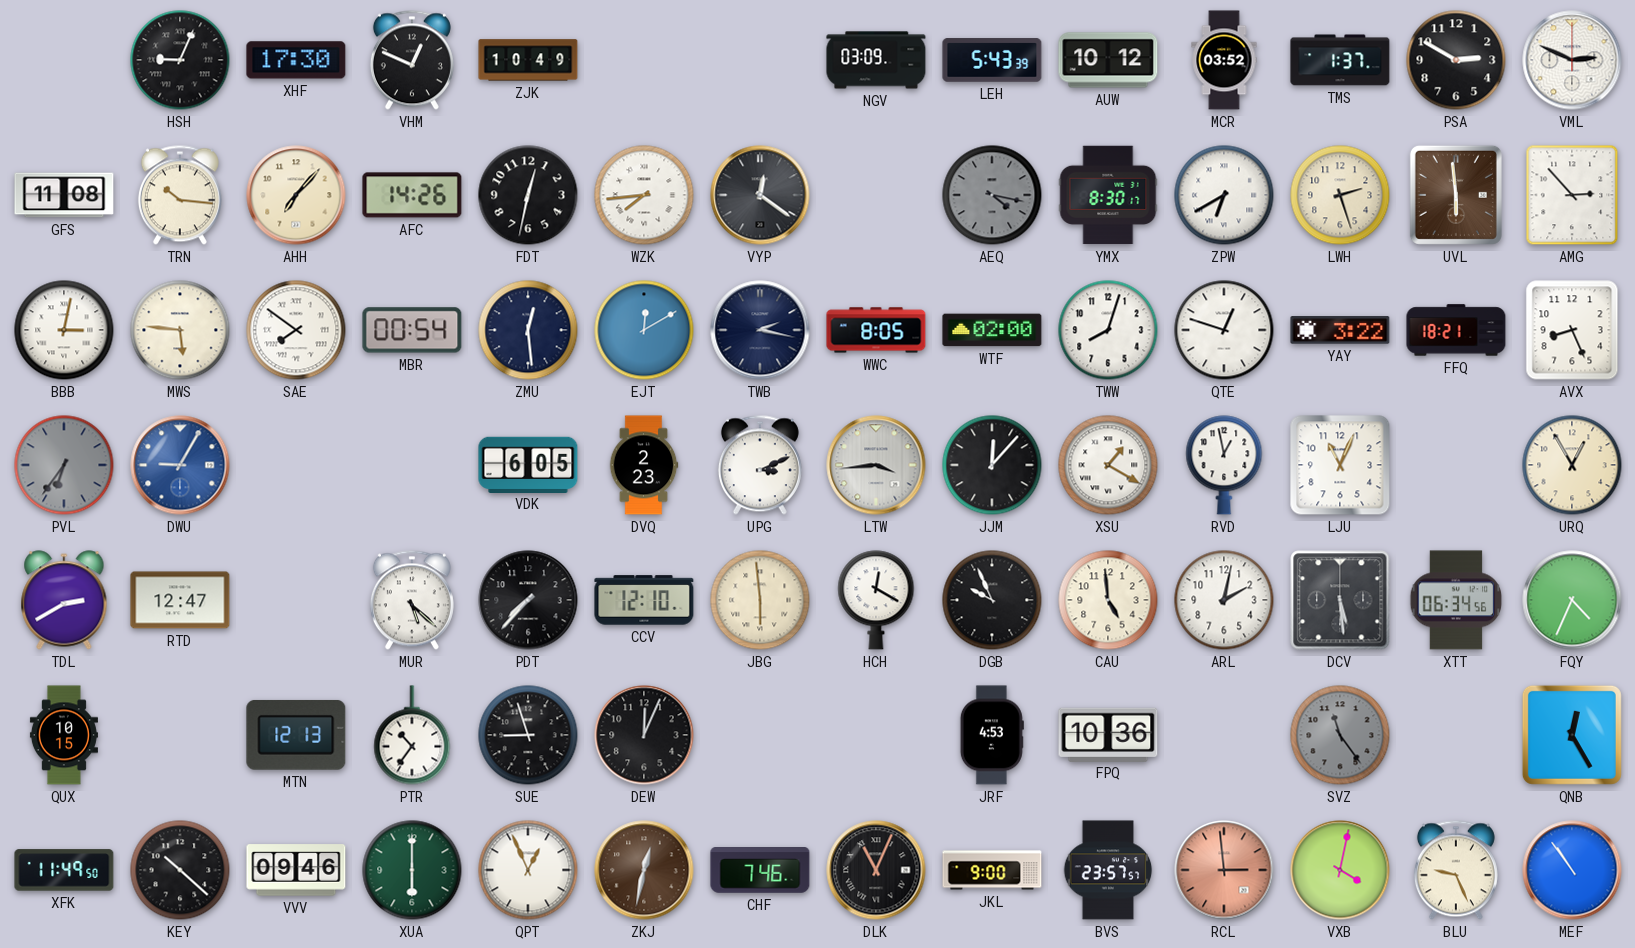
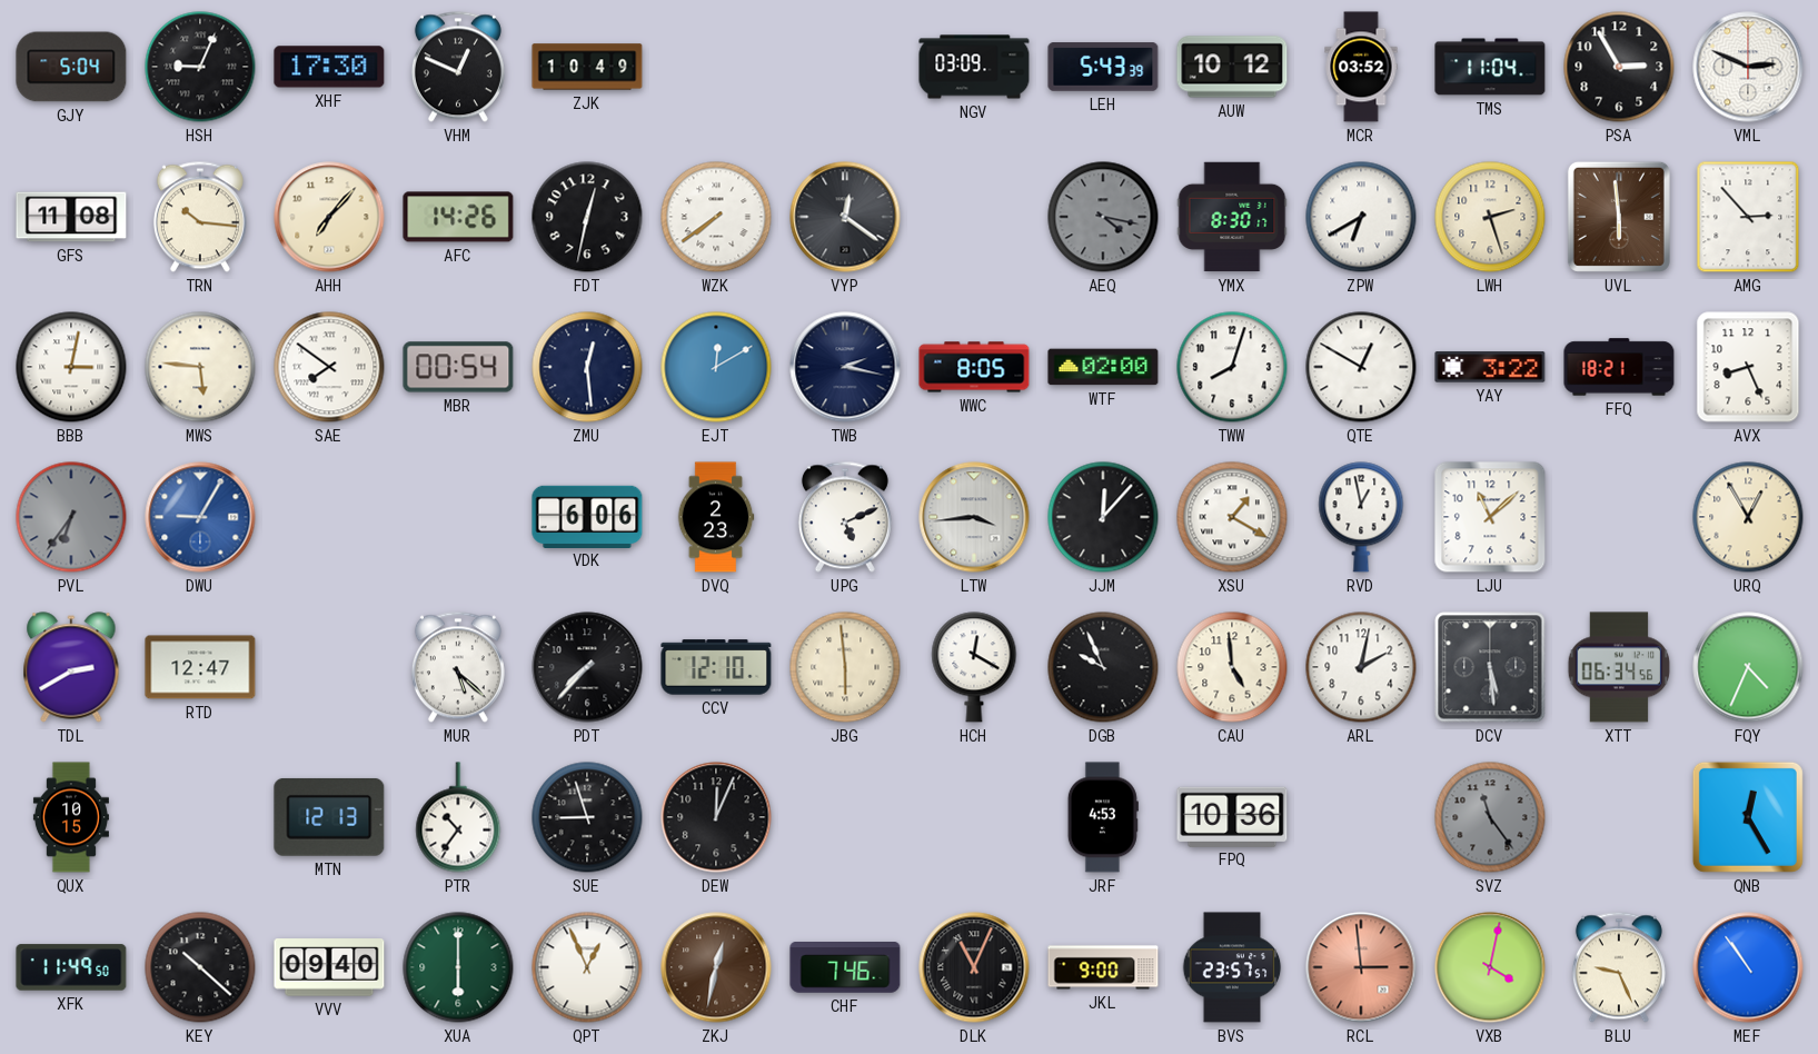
GJY: none -> 5:04 (71, 67)
TMS: 1:37 -> 11:04 (1490, 67)
PSA: 2:50 -> 2:55 (1619, 67)
WZK: 7:44 -> 7:39 (716, 217)
QTE: 12:48 -> 12:50 (1361, 367)
VDK: 6:05 -> 6:06 (587, 516)
UPG: 3:11 -> 5:11 (845, 517)
LJU: 11:04 -> 11:08 (1490, 517)
VVV: 09:46 -> 09:40 (329, 967)
